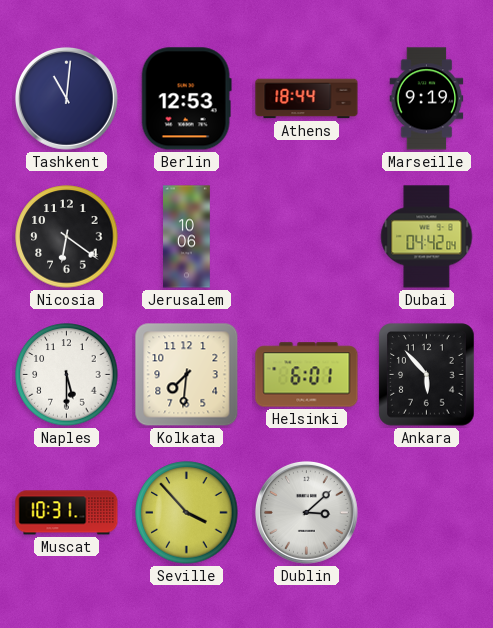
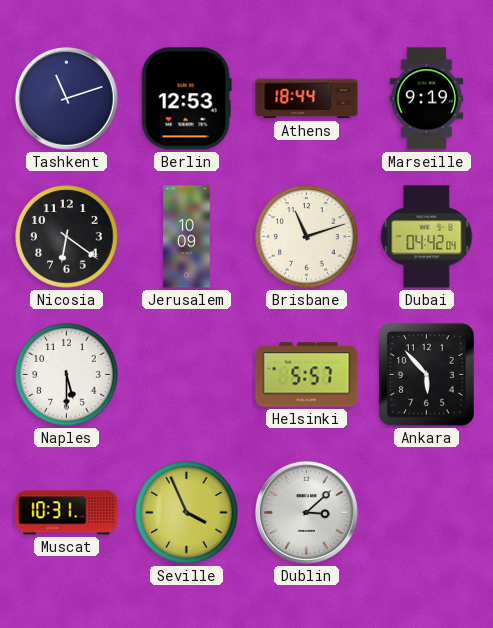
Tashkent: 11:01 -> 11:12 (66, 98)
Jerusalem: 10:06 -> 10:09 (187, 237)
Brisbane: none -> 11:12 (307, 237)
Kolkata: 7:31 -> none (187, 375)
Helsinki: 6:01 -> 5:57 (307, 375)
Seville: 3:53 -> 3:56 (187, 513)
